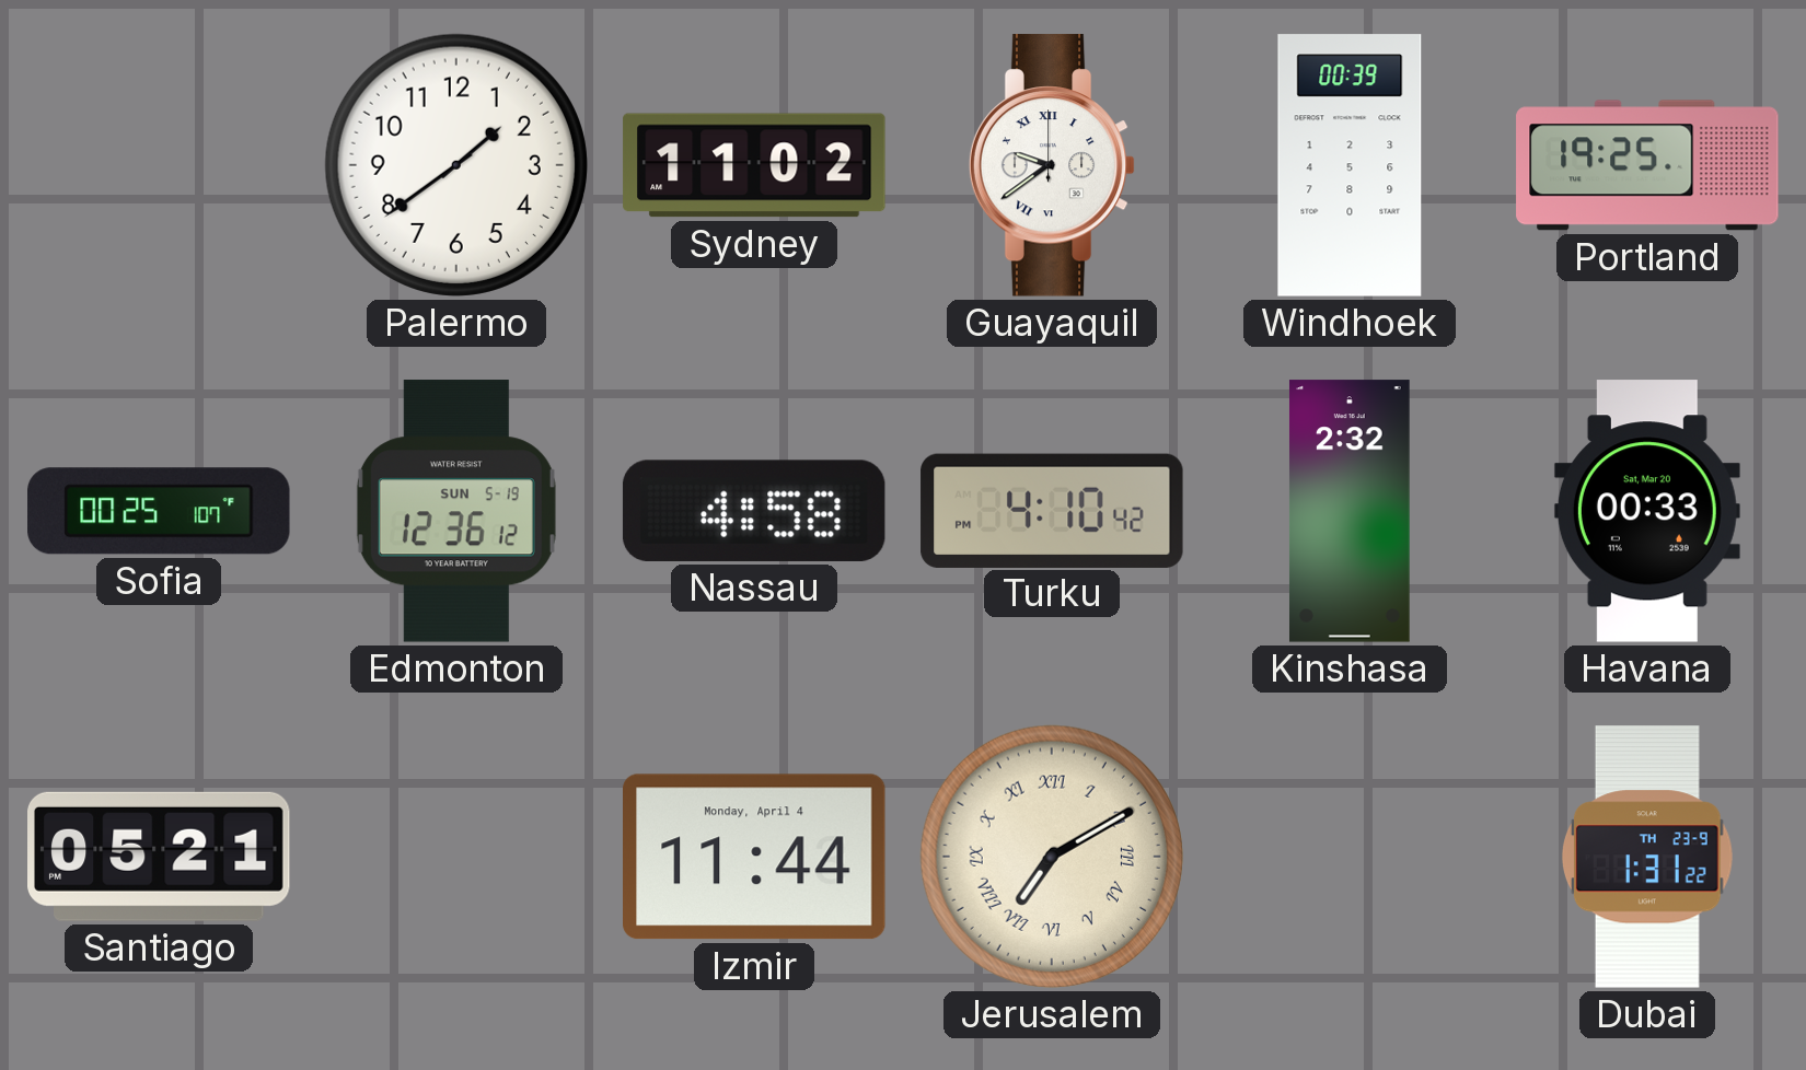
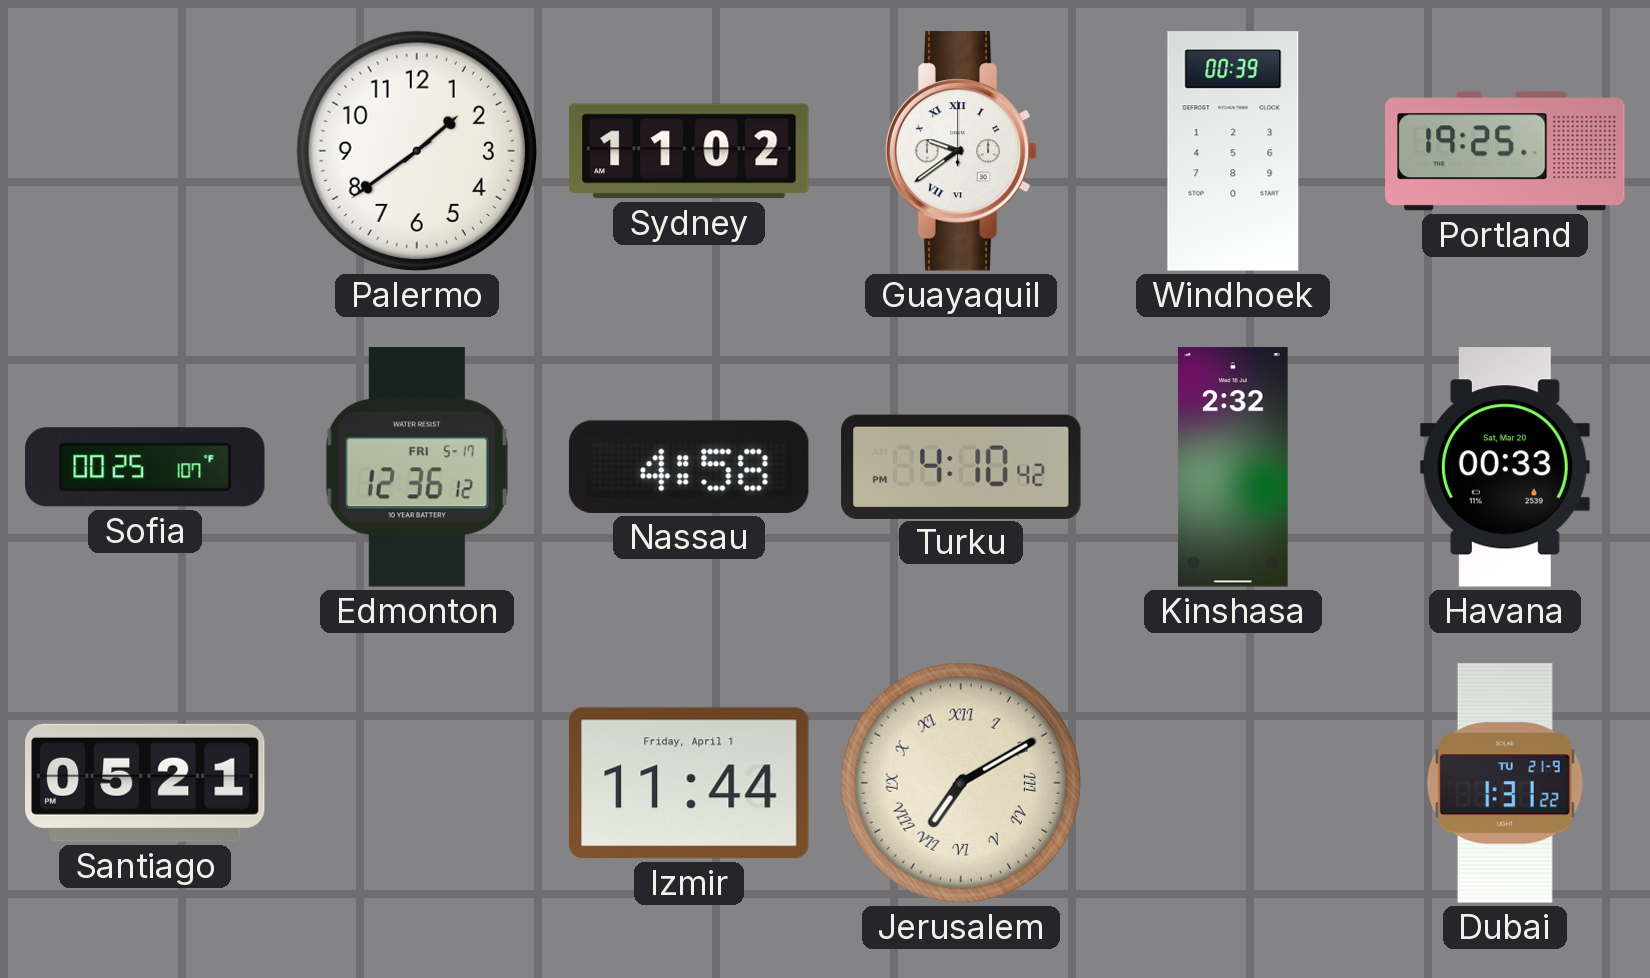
Edmonton date: SUN 5-19 -> FRI 5-17 (417, 467)
Izmir date: Monday, April 4 -> Friday, April 1 (690, 783)
Dubai date: TH 23-9 -> TU 21-9 (1505, 783)
